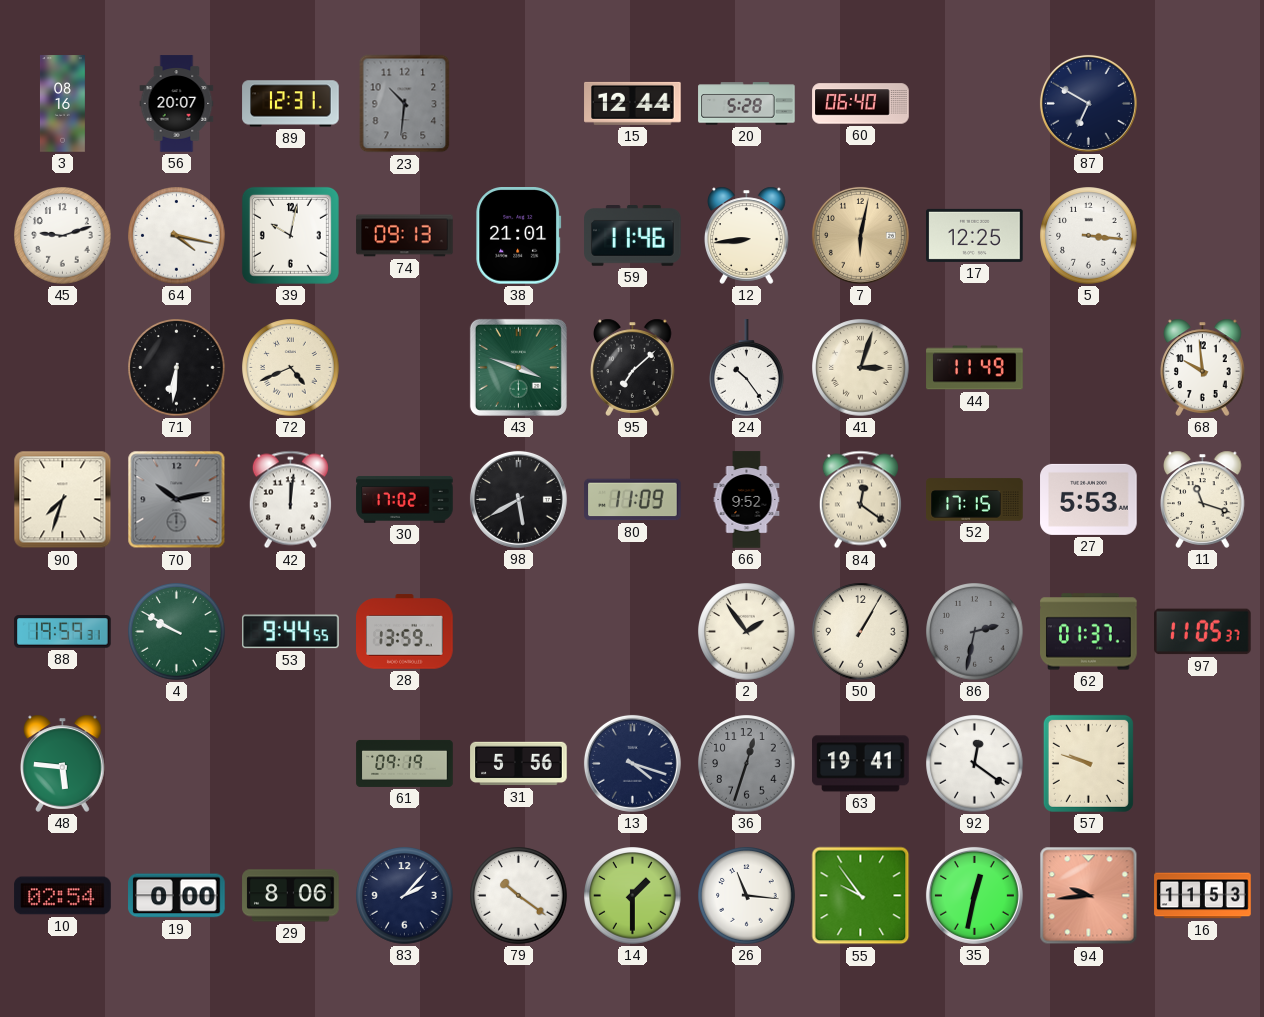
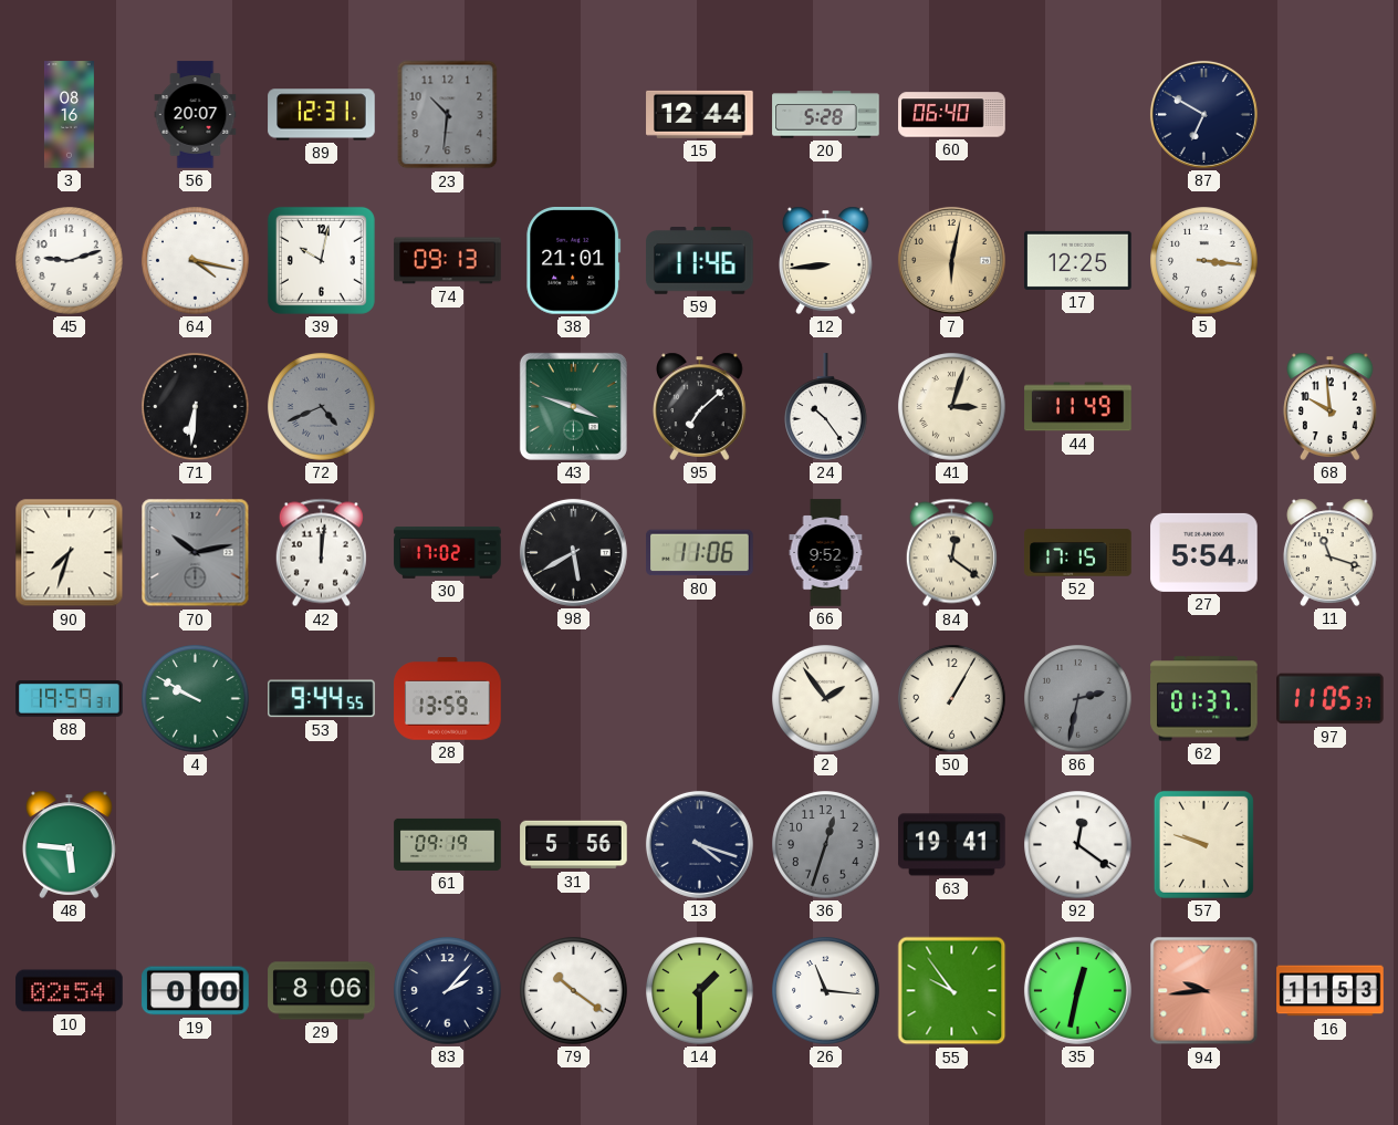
72 dial: cream -> grey (322, 407)
80: 11:09 -> 11:06 (700, 553)
27: 5:53 -> 5:54 (1204, 552)
